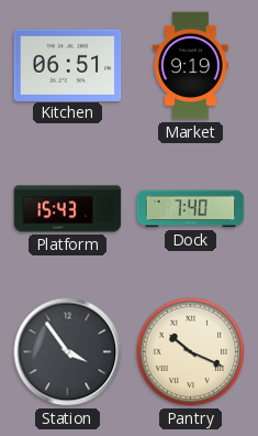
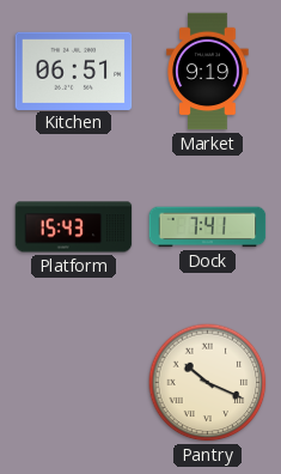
Dock: 7:40 -> 7:41 (208, 227)
Station: 3:54 -> none (68, 352)
